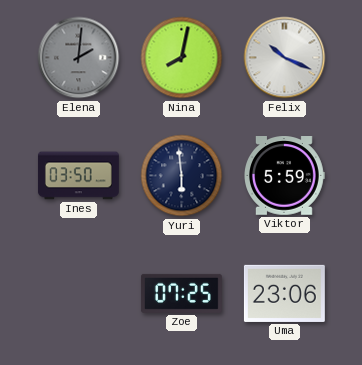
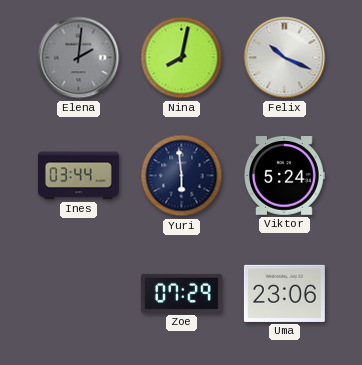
Ines: 03:50 -> 03:44 (78, 176)
Viktor: 5:59 -> 5:24 (285, 176)
Zoe: 07:25 -> 07:29 (181, 293)
